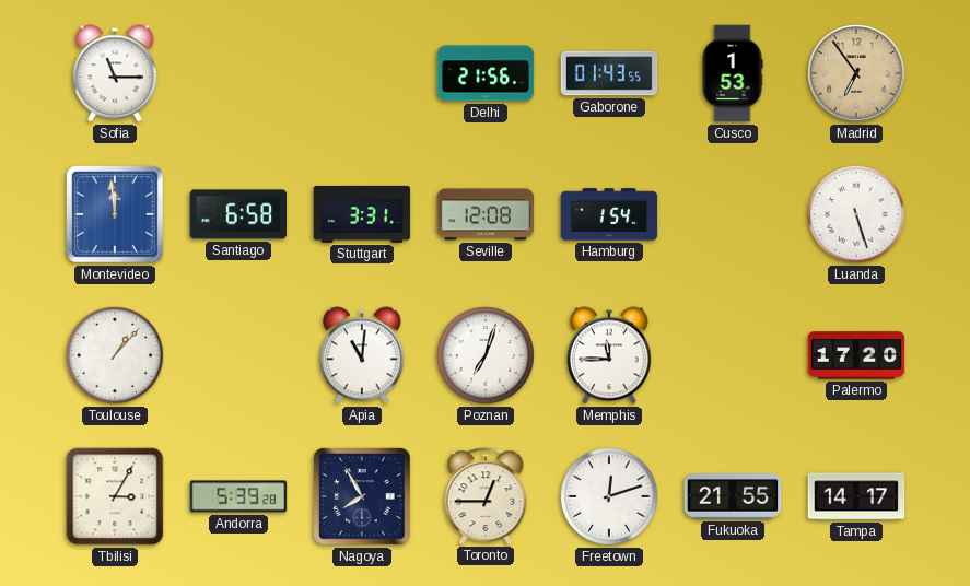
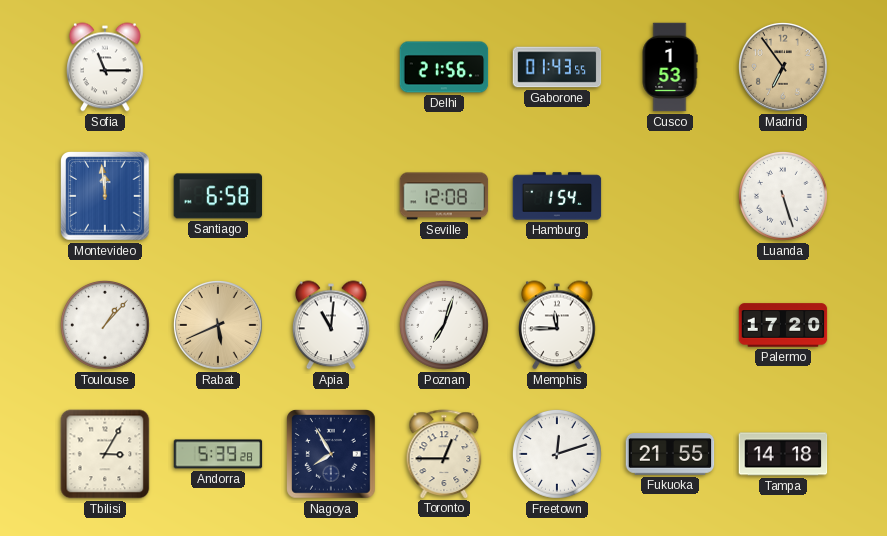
Stuttgart: 3:31 -> none (362, 214)
Rabat: none -> 5:41 (219, 326)
Tampa: 14:17 -> 14:18 (783, 454)
